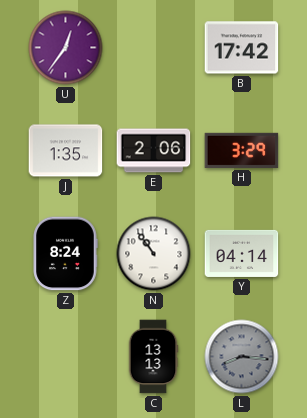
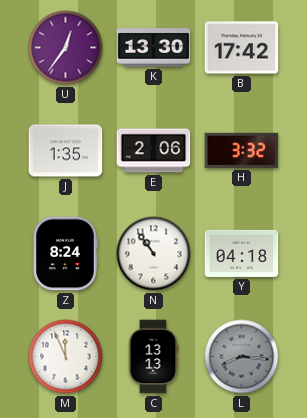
K: none -> 13:30 (154, 48)
H: 3:29 -> 3:32 (242, 150)
Y: 04:14 -> 04:18 (242, 253)
M: none -> 11:56 (66, 357)
